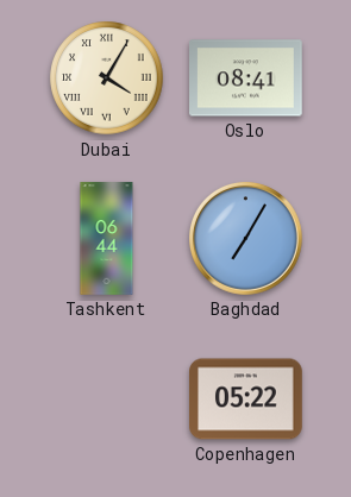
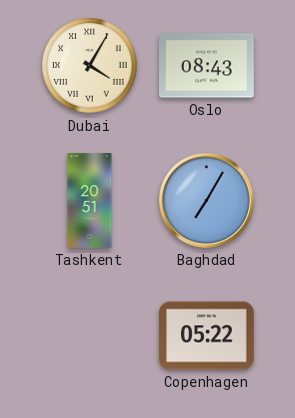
Oslo: 08:41 -> 08:43 (207, 66)
Tashkent: 06:44 -> 20:51 (90, 201)
